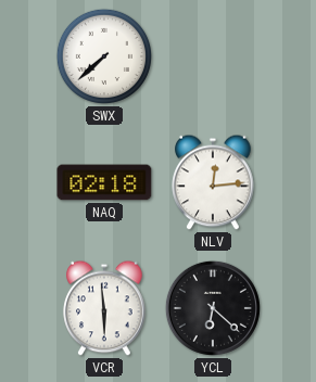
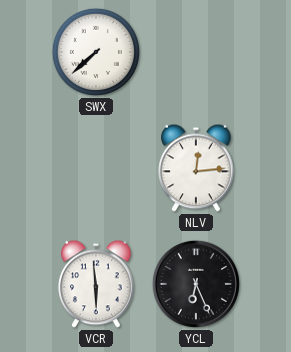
NAQ: 02:18 -> none (104, 182)
YCL: 6:22 -> 6:26 (196, 284)
